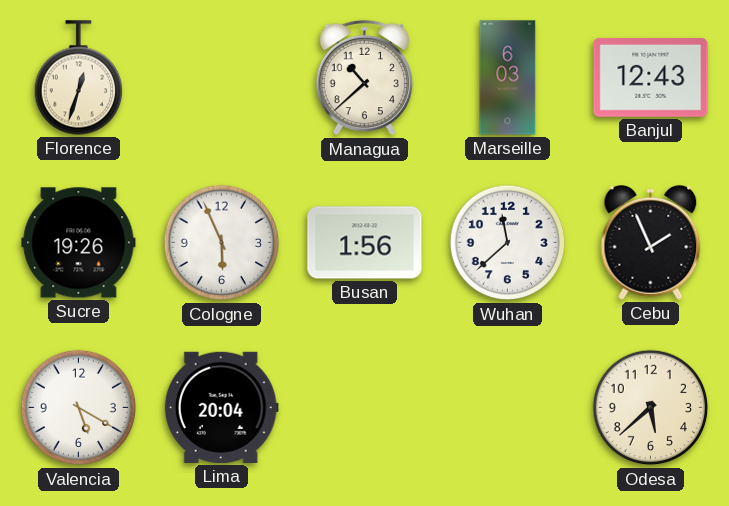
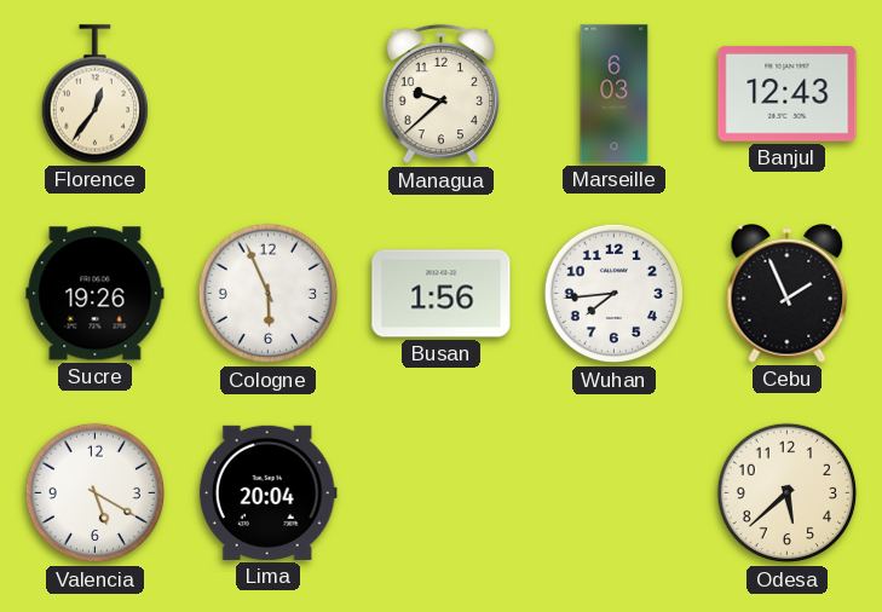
Florence: 12:33 -> 12:36 (94, 94)
Managua: 10:38 -> 9:38 (440, 94)
Wuhan: 11:38 -> 7:44 (615, 294)
